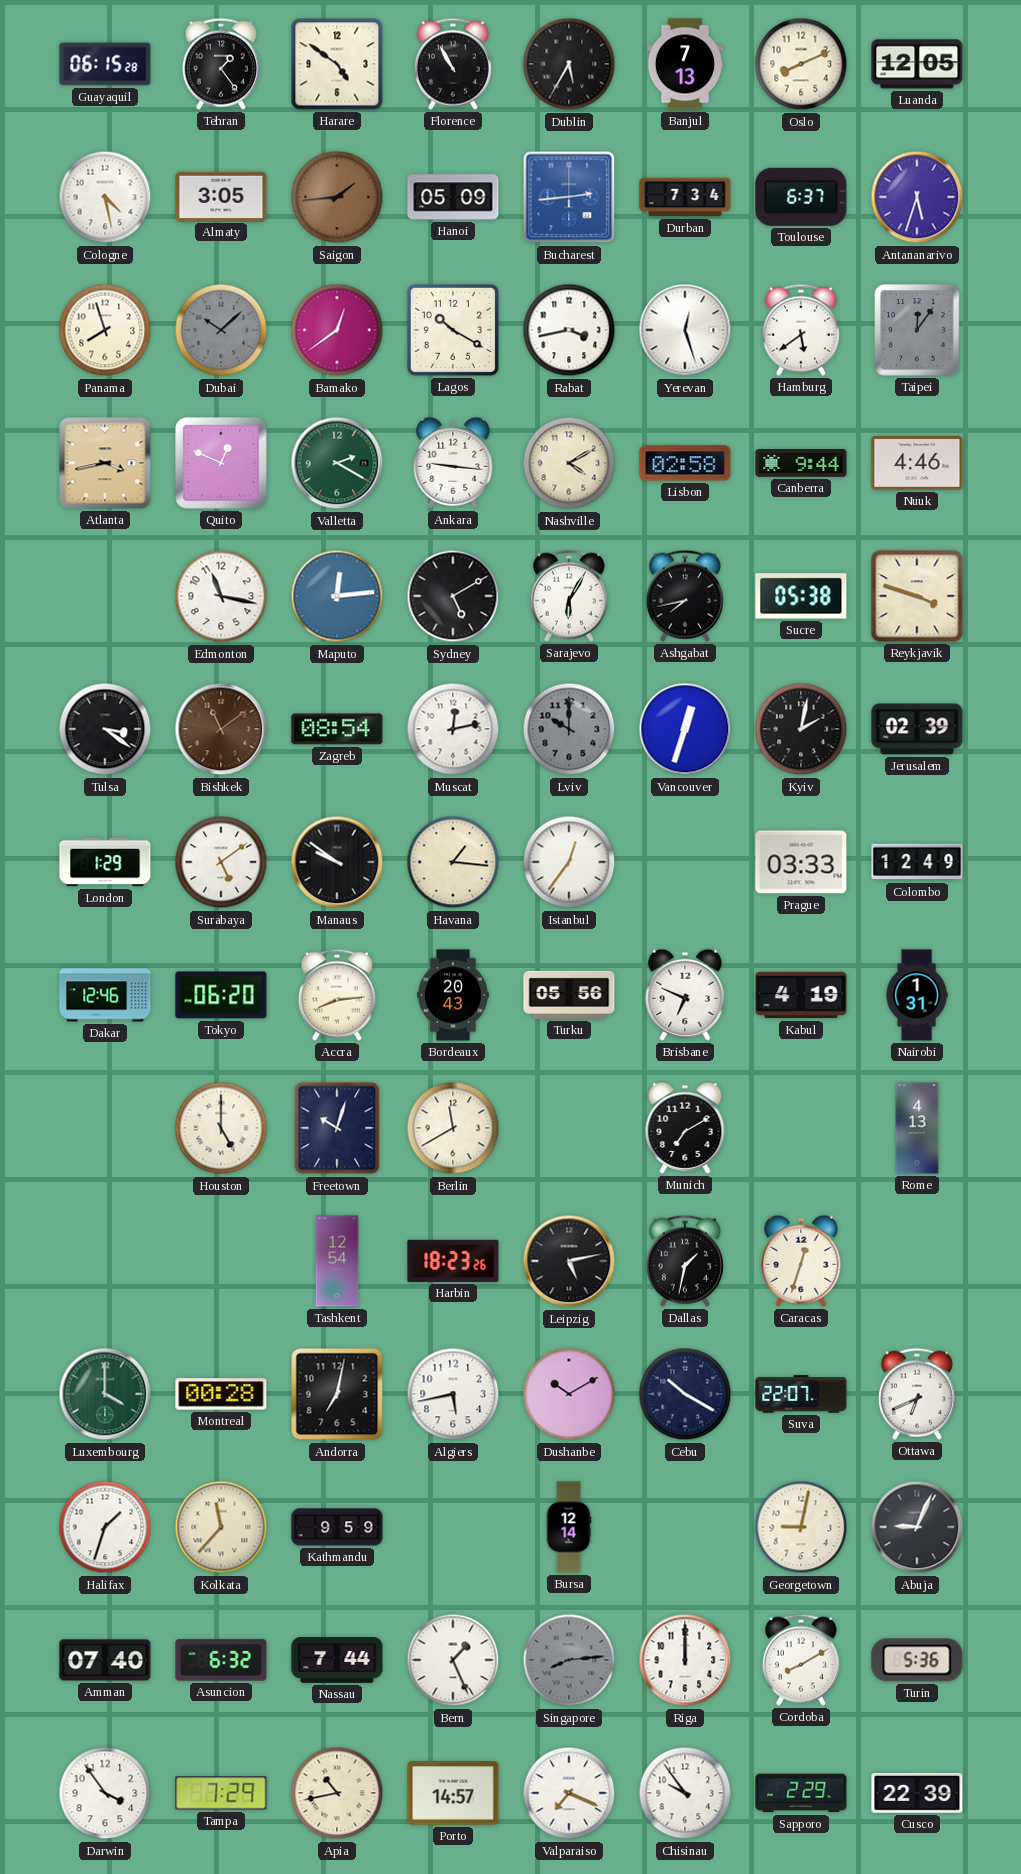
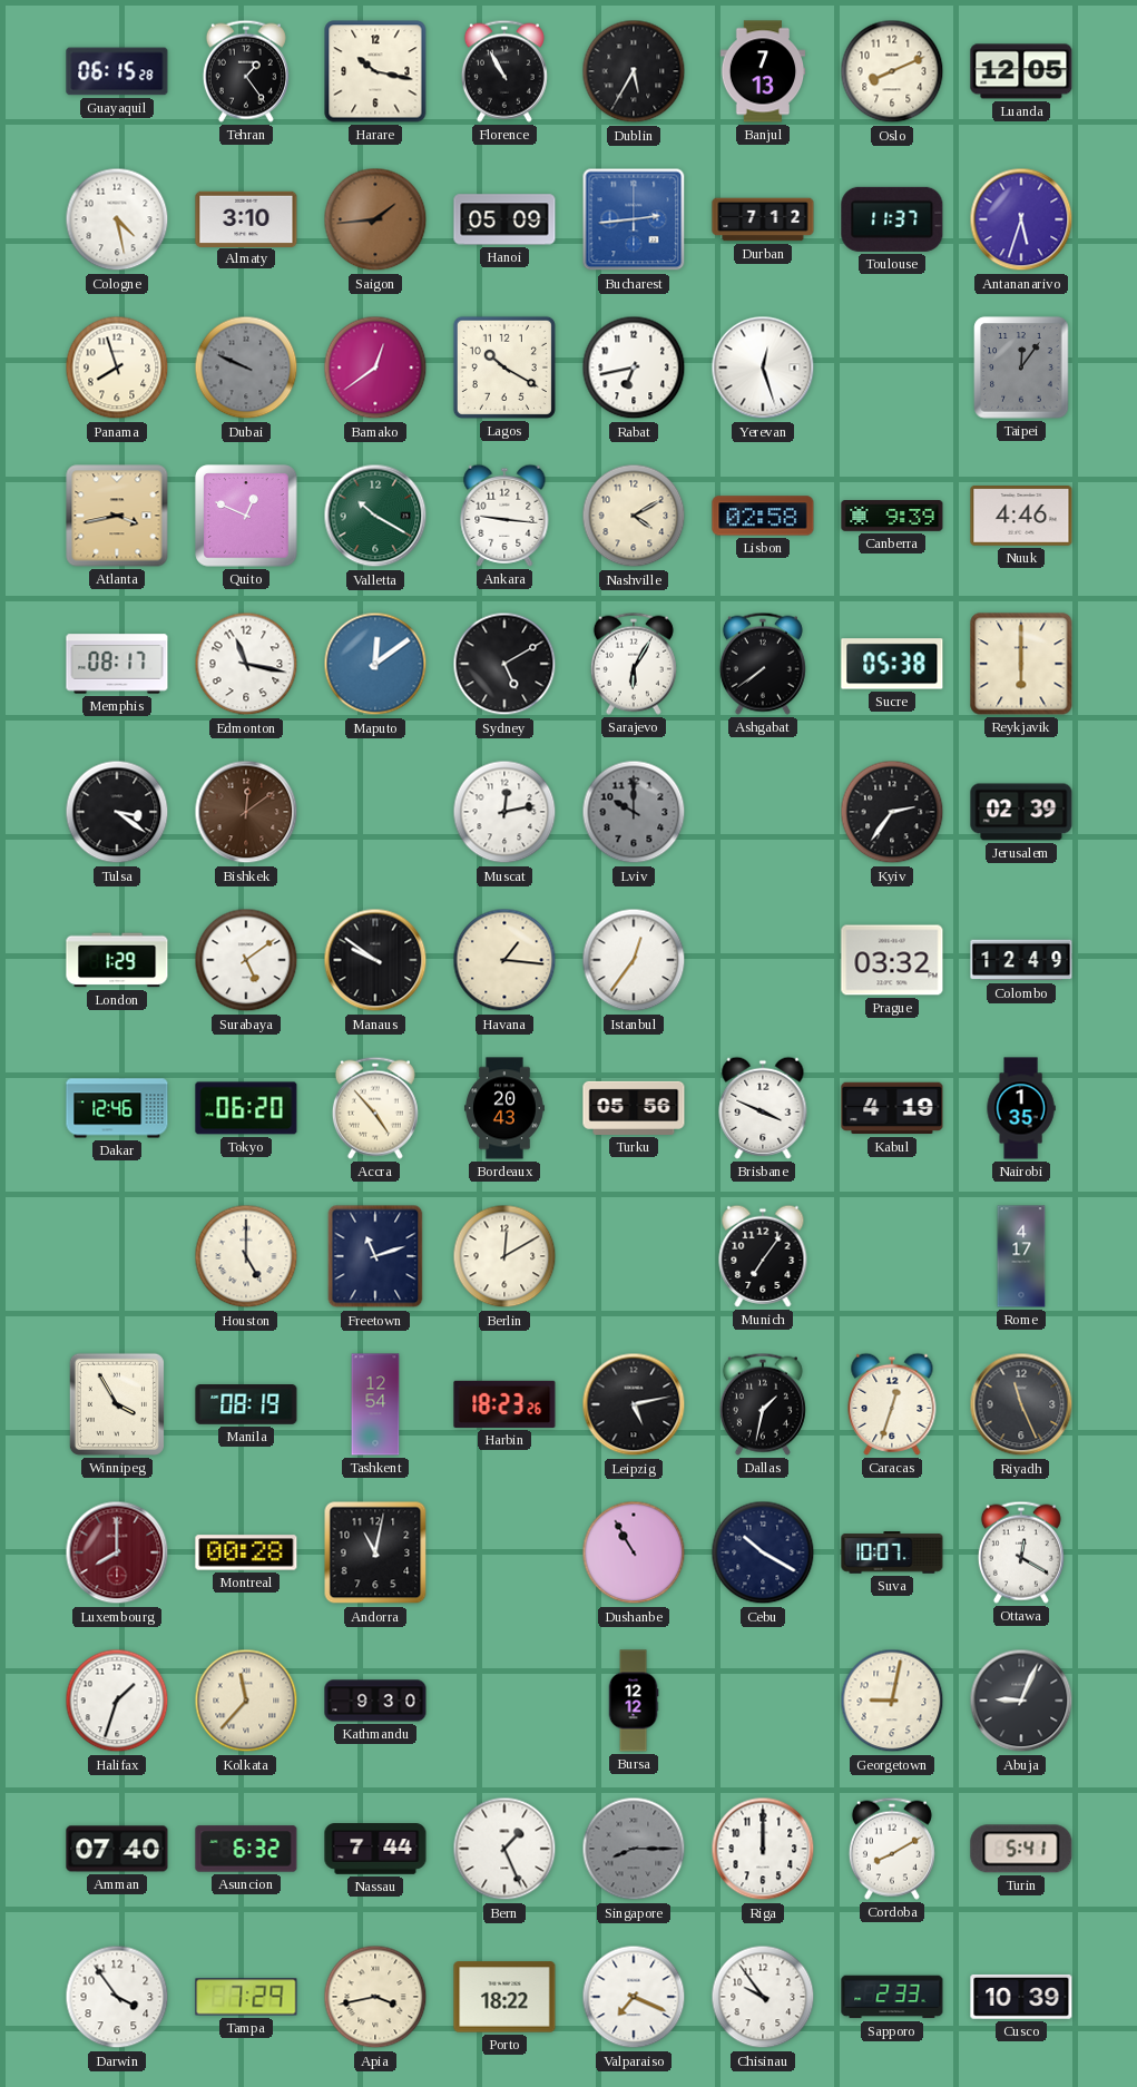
Harare: 4:51 -> 10:17 (375, 71)
Almaty: 3:05 -> 3:10 (246, 218)
Durban: 7:34 -> 7:12 (763, 219)
Toulouse: 6:37 -> 11:37 (892, 219)
Dubai: 10:08 -> 9:49 (246, 368)
Rabat: 3:43 -> 6:43 (634, 368)
Hamburg: 5:39 -> none (801, 330)
Valletta: 2:20 -> 10:20 (375, 516)
Canberra: 9:44 -> 9:39 (892, 517)
Memphis: none -> 08:17 (117, 664)
Maputo: 12:14 -> 12:09 (375, 664)
Ashgabat: 7:43 -> 7:39 (763, 664)
Reykjavik: 3:48 -> 6:00 (1021, 664)
Bishkek: 11:09 -> 12:09 (246, 812)
Zagreb: 08:54 -> none (337, 729)
Vancouver: 12:33 -> none (685, 729)
Kyiv: 2:02 -> 2:36 (892, 812)
Prague: 03:33 -> 03:32 (892, 960)
Accra: 8:14 -> 4:53 (375, 1108)
Brisbane: 6:49 -> 3:49 (763, 1108)
Nairobi: 1:31 -> 1:35 (1021, 1108)
Freetown: 10:03 -> 11:12 (375, 1256)
Berlin: 11:40 -> 12:10 (504, 1256)
Munich: 7:10 -> 7:06 (763, 1256)
Rome: 4:13 -> 4:17 (1021, 1256)
Winnipeg: none -> 3:55 (117, 1404)
Manila: none -> 08:19 (246, 1405)
Riyadh: none -> 11:26 (1021, 1404)
Luxembourg: 4:00 -> 8:00 (117, 1552)
Luxembourg dial: green -> burgundy (117, 1552)
Andorra: 7:02 -> 11:02 (375, 1552)
Algiers: 5:43 -> none (453, 1394)
Dushanbe: 10:10 -> 10:55 (634, 1552)
Suva: 22:07 -> 10:07 (892, 1552)
Ottawa: 6:41 -> 12:20 (1021, 1552)
Kathmandu: 9:59 -> 9:30 (375, 1701)
Bursa: 12:14 -> 12:12 (634, 1701)
Singapore: 8:14 -> 8:15 (634, 1849)
Turin: 5:36 -> 5:41 (1021, 1849)
Apia: 10:43 -> 3:43 (375, 1997)
Porto: 14:57 -> 18:22 (504, 1997)
Sapporo: 2:29 -> 2:33 (892, 1997)
Cusco: 22:39 -> 10:39 (1021, 1997)
